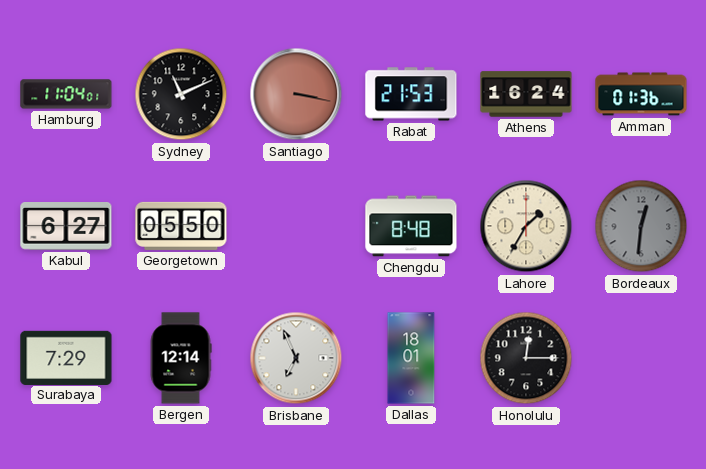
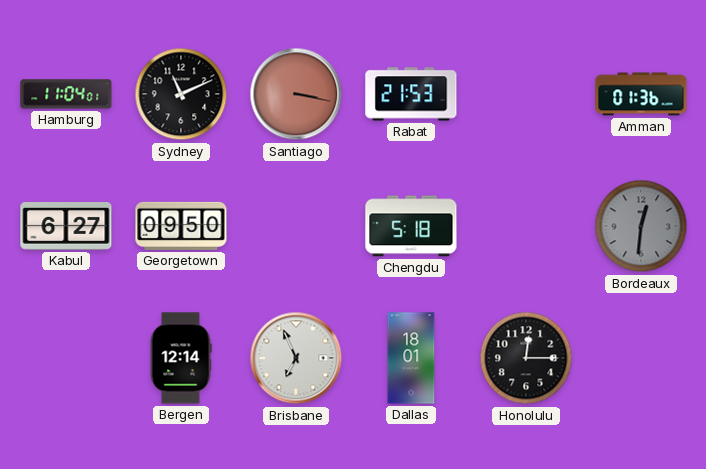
Athens: 16:24 -> none (526, 94)
Georgetown: 05:50 -> 09:50 (181, 226)
Chengdu: 8:48 -> 5:18 (411, 226)
Lahore: 1:35 -> none (526, 226)
Surabaya: 7:29 -> none (66, 357)
